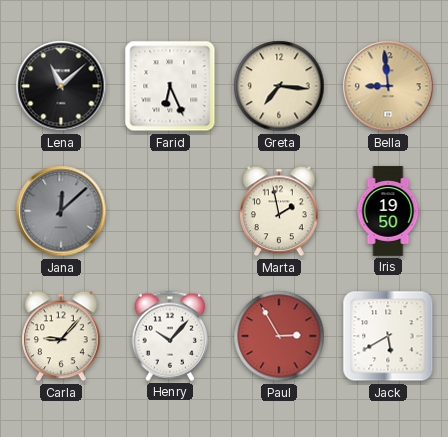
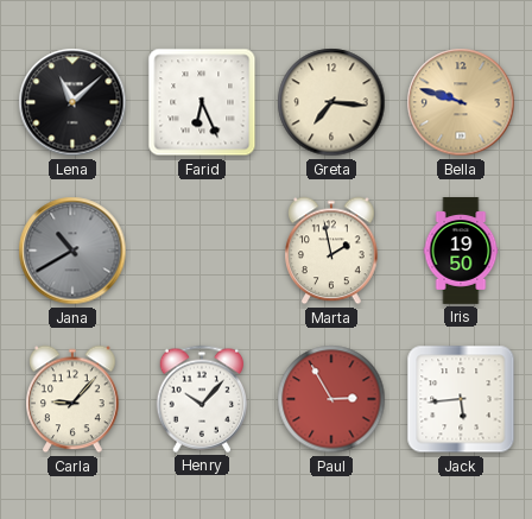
Bella: 8:59 -> 9:48 (461, 102)
Jana: 12:08 -> 10:40 (72, 251)
Jack: 5:40 -> 5:44 (461, 399)
